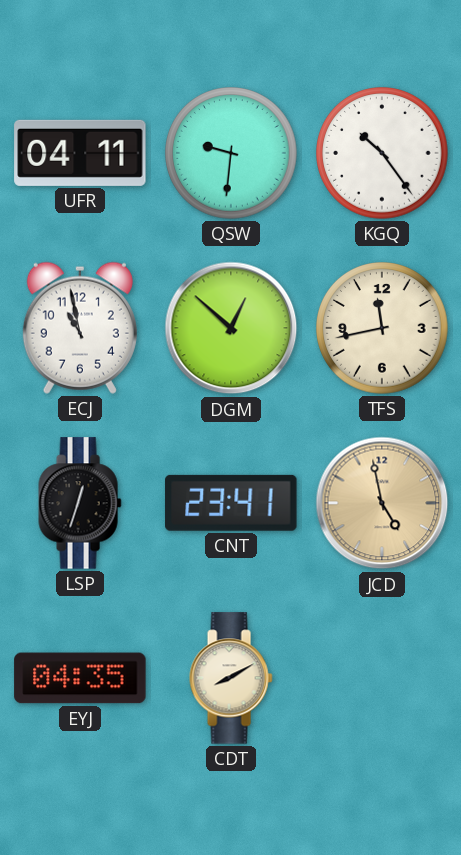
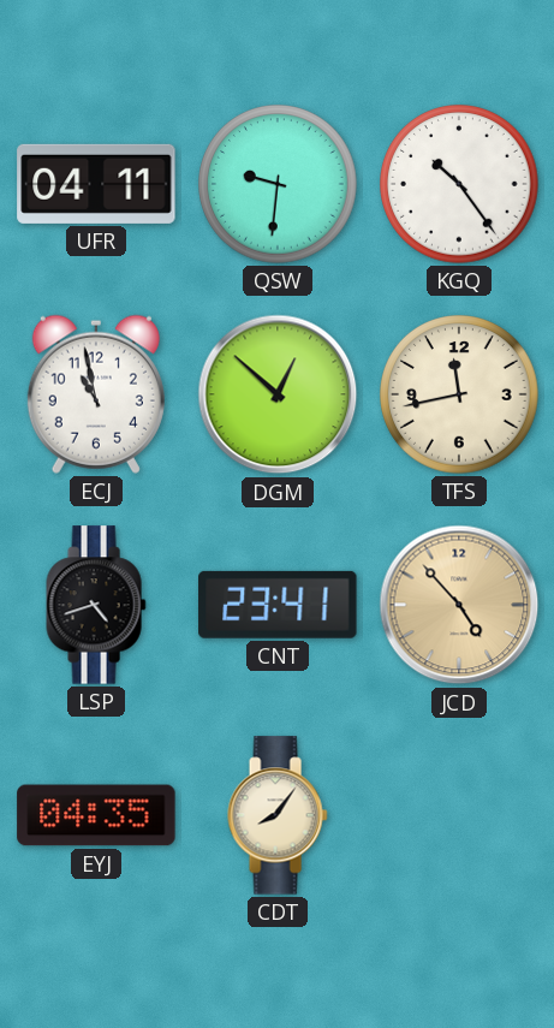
LSP: 12:33 -> 4:42 (96, 605)
JCD: 4:58 -> 4:53 (459, 605)
CDT: 8:10 -> 8:06 (278, 815)
